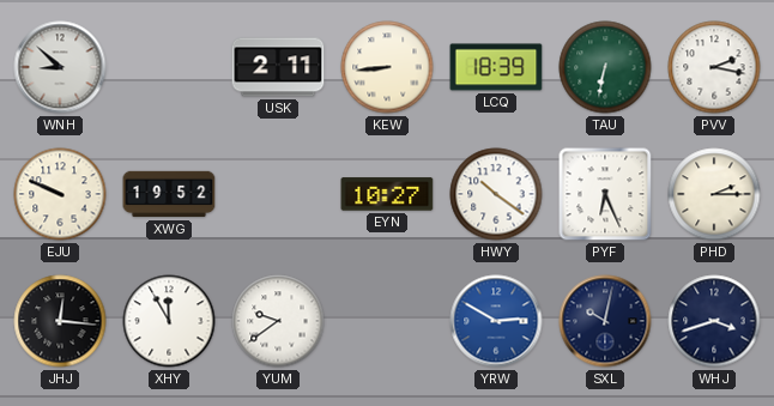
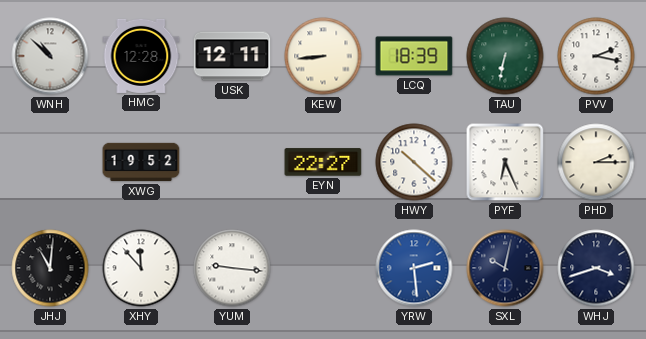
WNH: 8:52 -> 10:52 (50, 56)
HMC: none -> 12:28 (141, 56)
USK: 2:11 -> 12:11 (232, 56)
EJU: 9:49 -> none (60, 194)
EYN: 10:27 -> 22:27 (323, 162)
HWY: 10:21 -> 10:22 (414, 162)
JHJ: 12:16 -> 11:01 (50, 268)
XHY: 11:55 -> 11:53 (141, 268)
YUM: 9:39 -> 9:16 (232, 268)
YRW: 2:50 -> 2:29 (414, 268)
